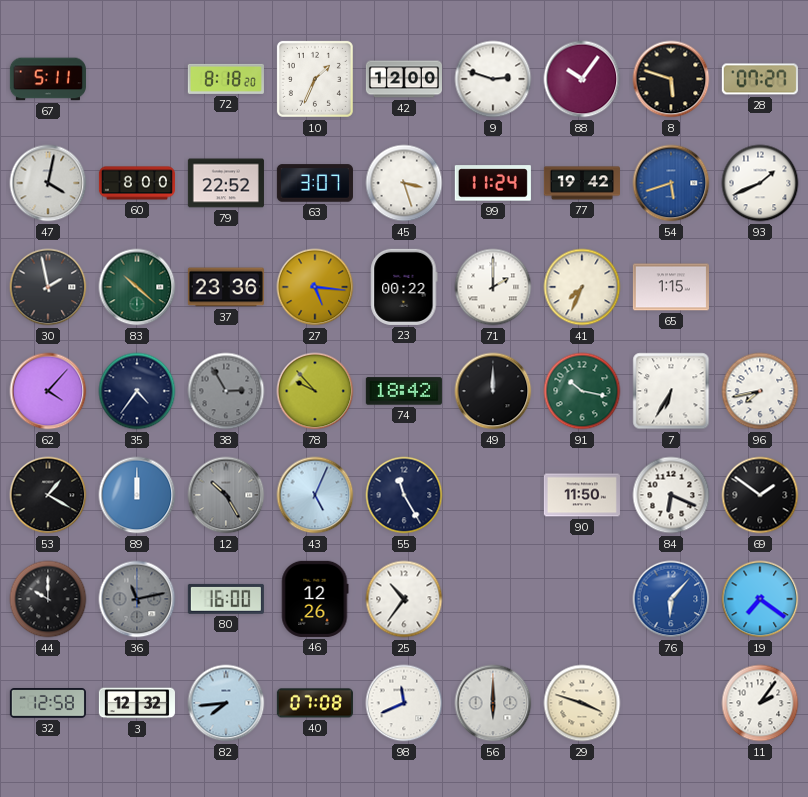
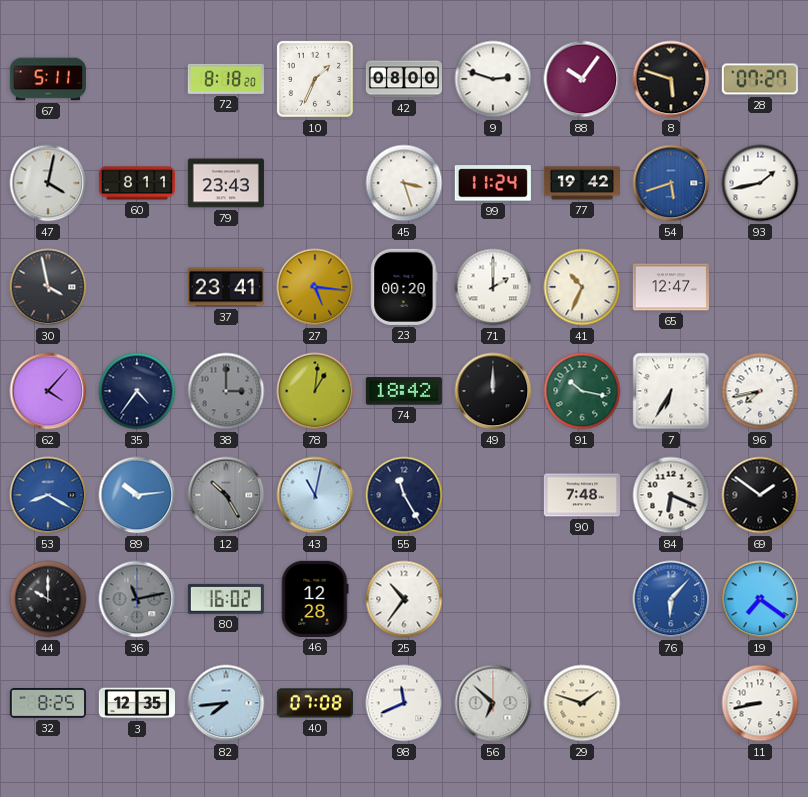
42: 12:00 -> 08:00 (404, 79)
60: 8:00 -> 8:11 (137, 183)
79: 22:52 -> 23:43 (226, 183)
63: 3:07 -> none (315, 183)
93: 1:41 -> 1:43 (760, 183)
30: 1:58 -> 3:58 (48, 287)
83: 10:22 -> none (137, 287)
37: 23:36 -> 23:41 (226, 287)
23: 00:22 -> 00:20 (404, 287)
41: 7:34 -> 10:34 (582, 287)
65: 1:15 -> 12:47 (671, 287)
38: 2:55 -> 3:00 (226, 391)
78: 9:53 -> 1:01 (315, 391)
53: 1:20 -> 8:20 (48, 495)
53 dial: black -> blue (48, 495)
89: 12:00 -> 10:14 (137, 495)
43: 5:04 -> 11:02 (315, 495)
90: 11:50 -> 7:48 (582, 495)
80: 16:00 -> 16:02 (226, 599)
46: 12:26 -> 12:28 (315, 599)
32: 12:58 -> 8:25 (48, 703)
3: 12:32 -> 12:35 (137, 703)
56: 6:00 -> 6:52 (493, 703)
29: 3:48 -> 1:48 (582, 703)
11: 2:06 -> 8:43 (760, 703)
